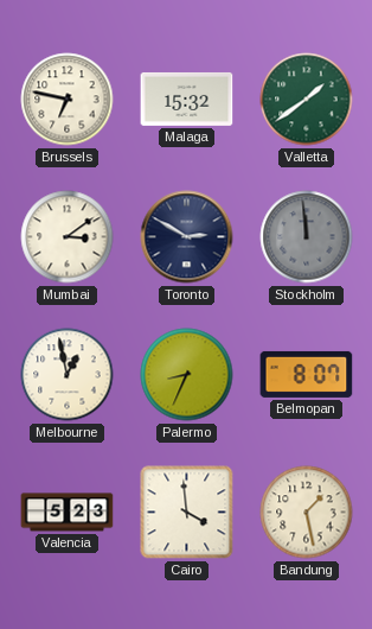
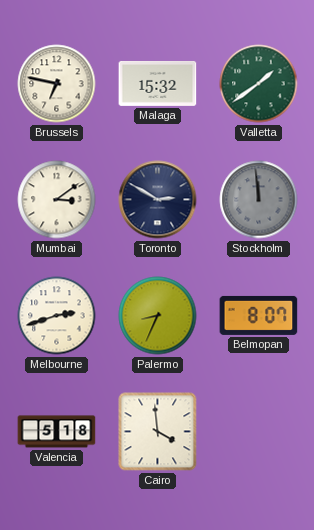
Melbourne: 12:58 -> 2:42 (57, 316)
Valencia: 5:23 -> 5:18 (57, 432)
Bandung: 1:28 -> none (307, 513)
